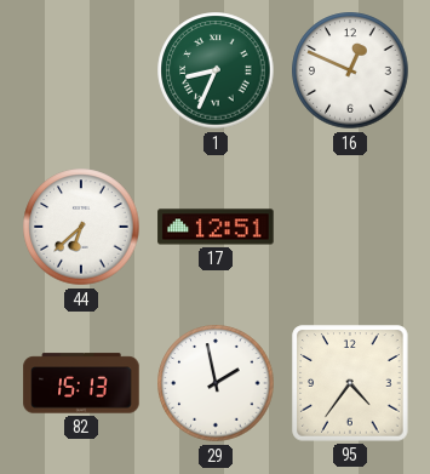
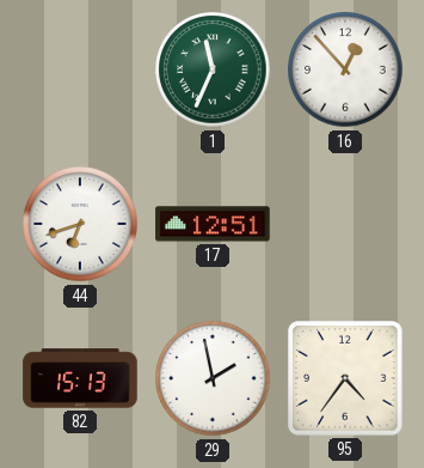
1: 8:34 -> 11:34 (213, 69)
16: 12:49 -> 12:53 (345, 69)
44: 6:38 -> 6:42 (80, 224)
